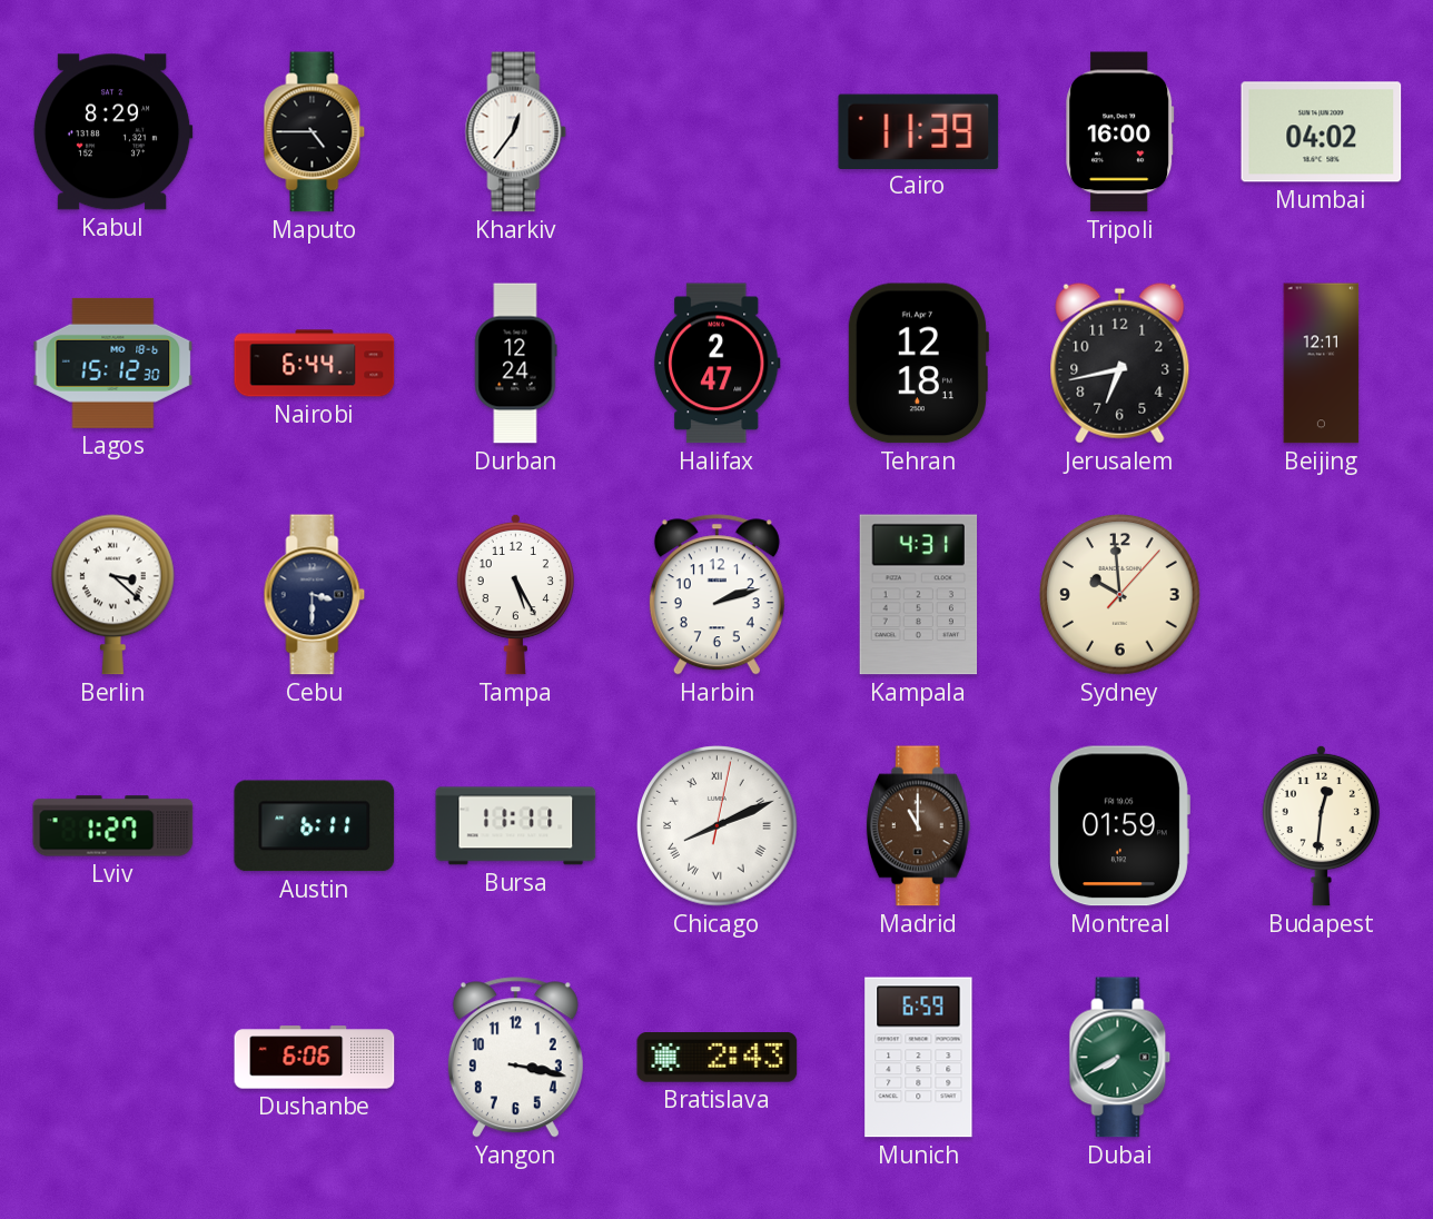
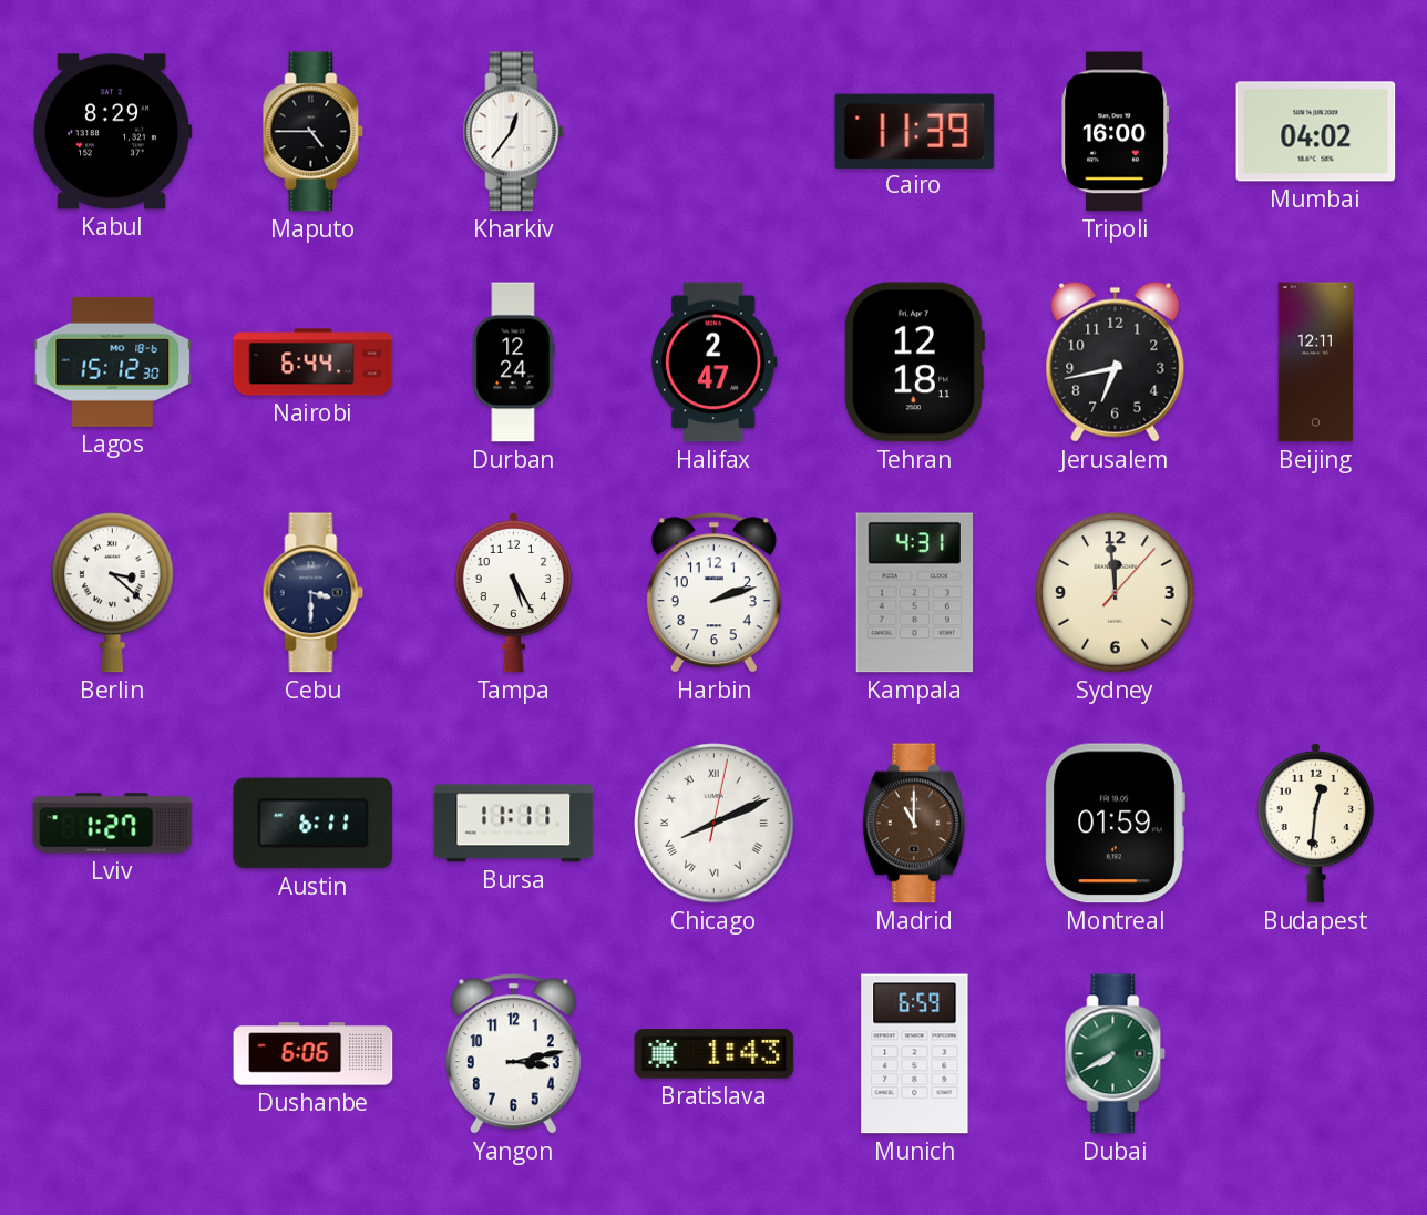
Sydney: 9:59 -> 11:59 (1116, 593)
Yangon: 3:17 -> 3:13 (513, 1054)
Bratislava: 2:43 -> 1:43 (715, 1054)
